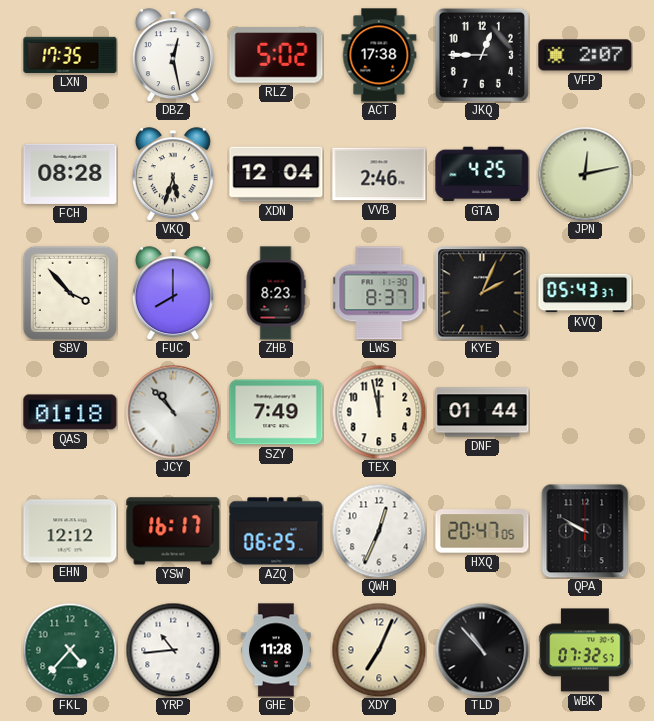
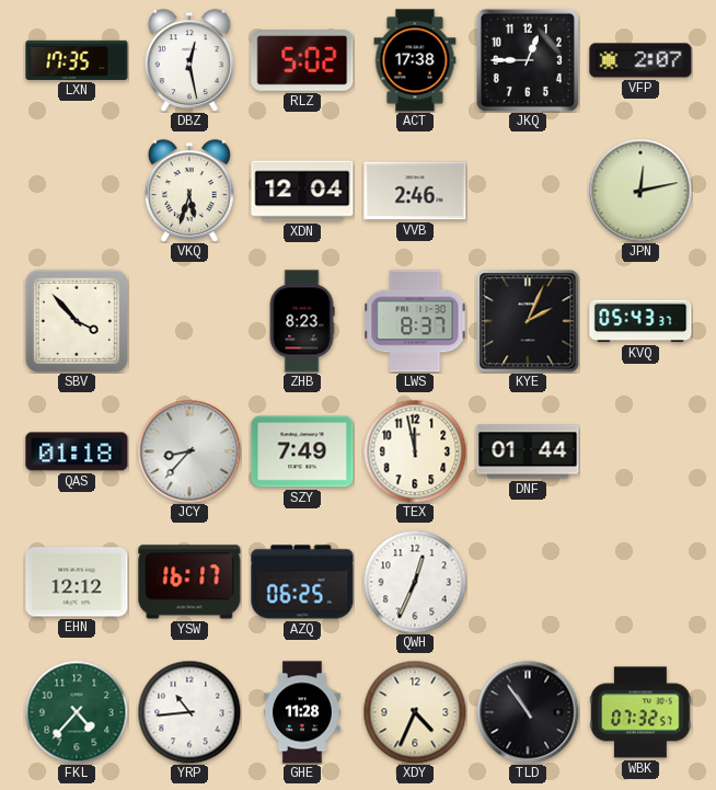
FCH: 08:28 -> none (70, 174)
GTA: 4:25 -> none (482, 174)
FUC: 8:00 -> none (173, 293)
JCY: 10:53 -> 8:37 (189, 451)
HXQ: 20:47 -> none (482, 531)
QPA: 9:50 -> none (585, 531)
XDY: 7:04 -> 4:34 (415, 712)
TLD: 10:53 -> 10:54 (528, 712)
